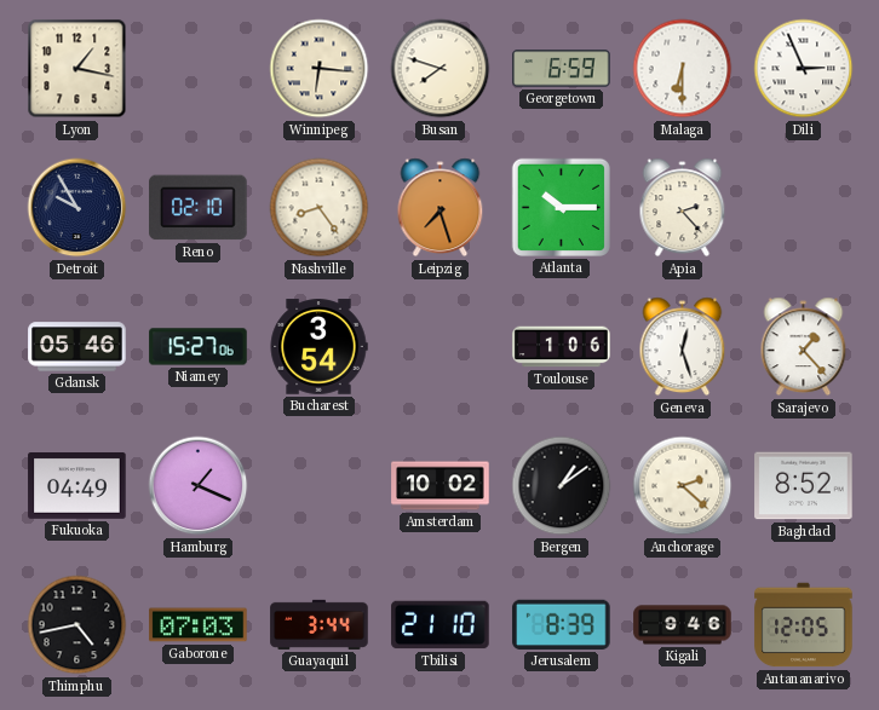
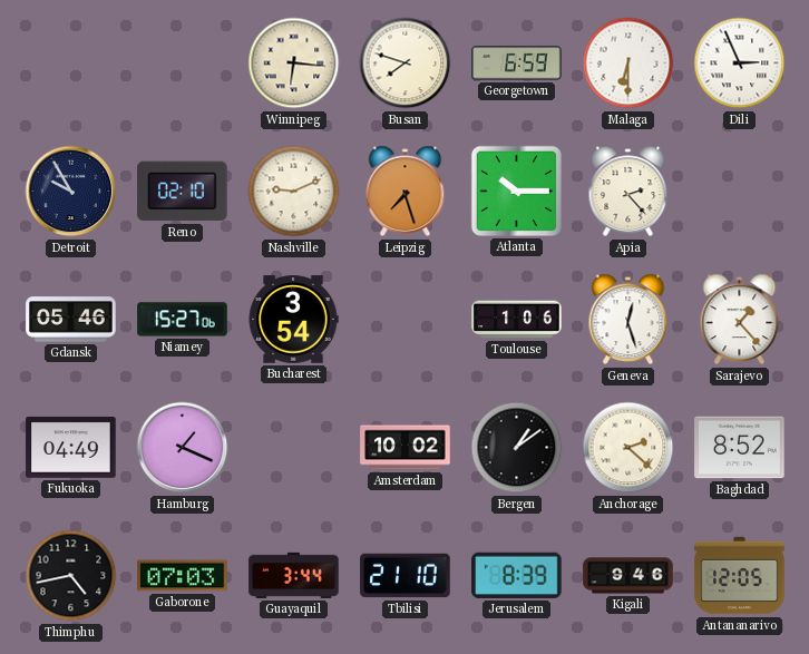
Lyon: 1:17 -> none (77, 69)
Nashville: 8:24 -> 9:11 (294, 192)
